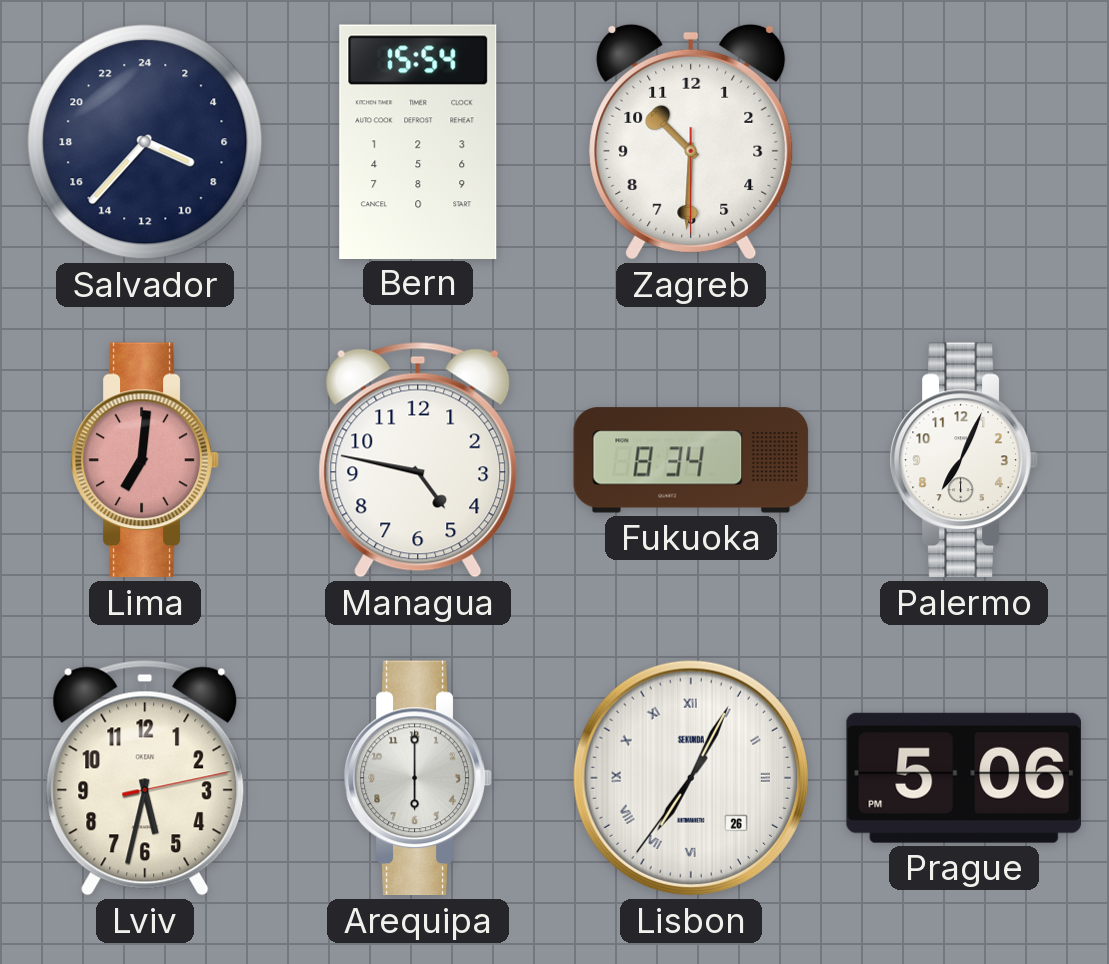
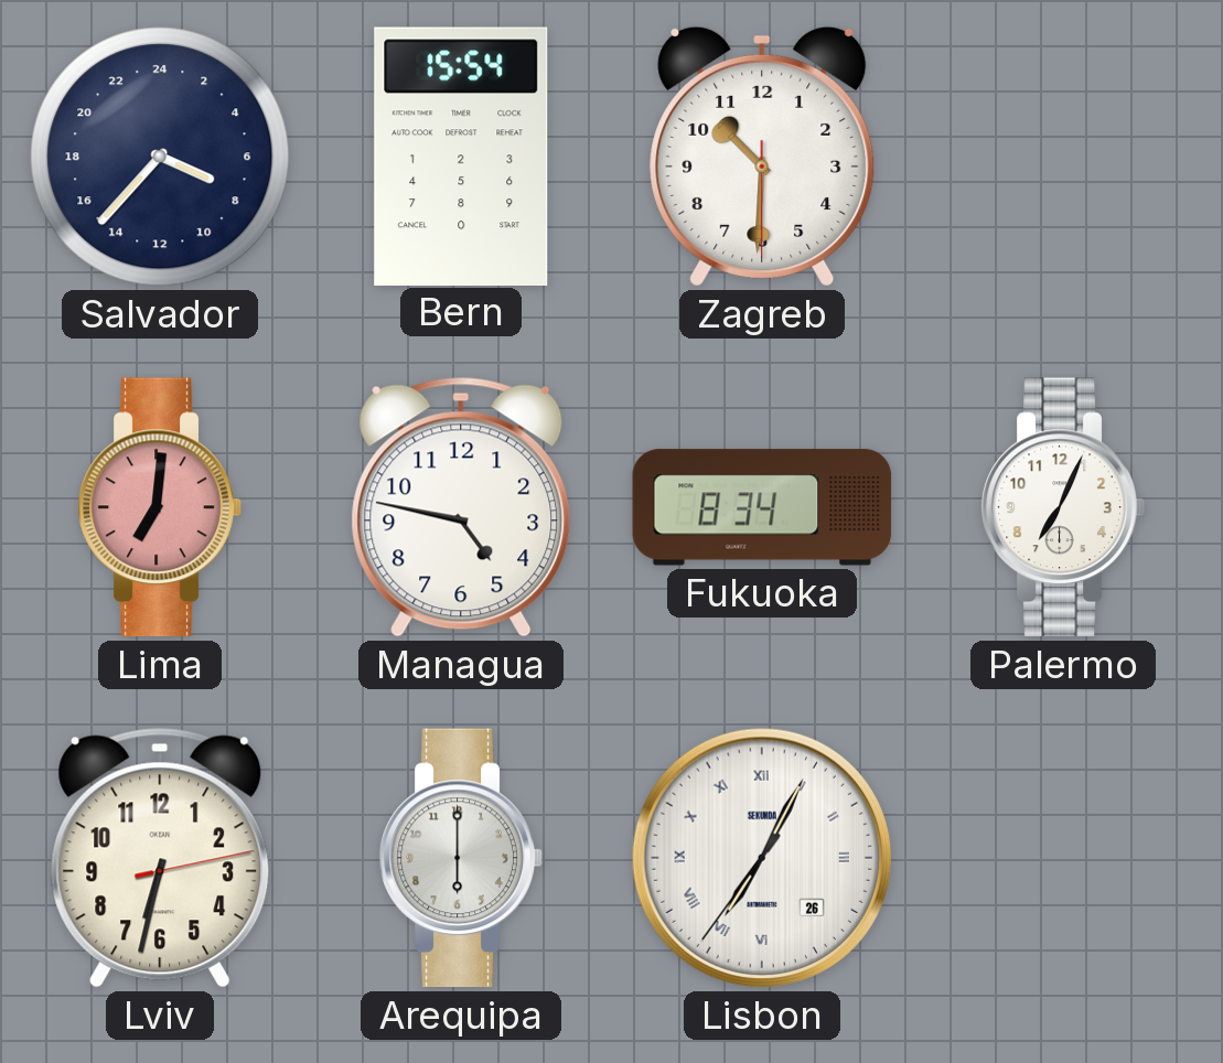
Lviv: 5:32 -> 6:32 (160, 858)
Prague: 5:06 -> none (964, 778)
